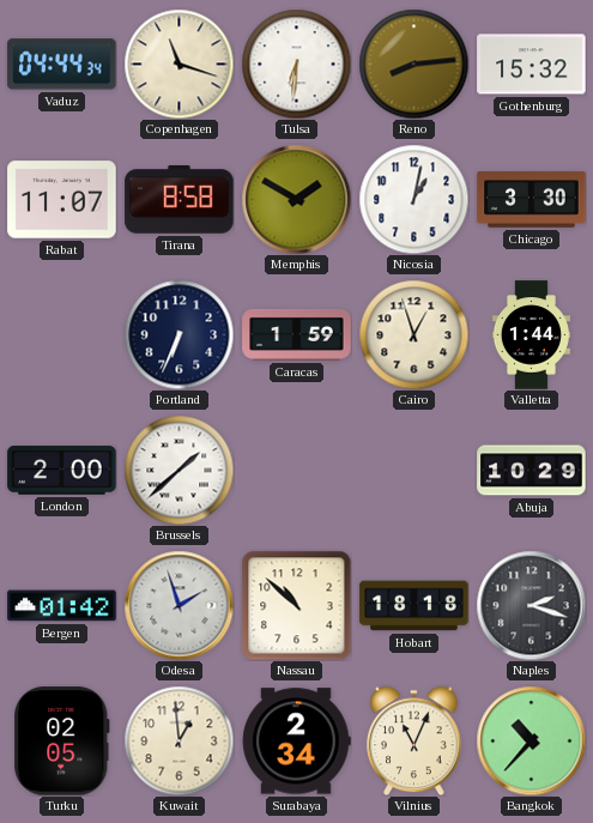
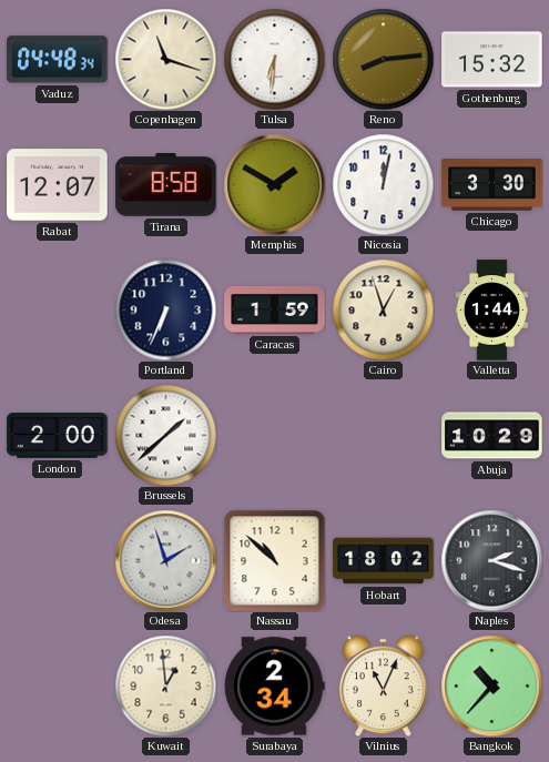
Vaduz: 04:44 -> 04:48 (58, 60)
Rabat: 11:07 -> 12:07 (58, 185)
Nicosia: 1:02 -> 12:02 (383, 184)
Bergen: 01:42 -> none (62, 606)
Hobart: 18:18 -> 18:02 (384, 561)
Turku: 02:05 -> none (62, 742)
